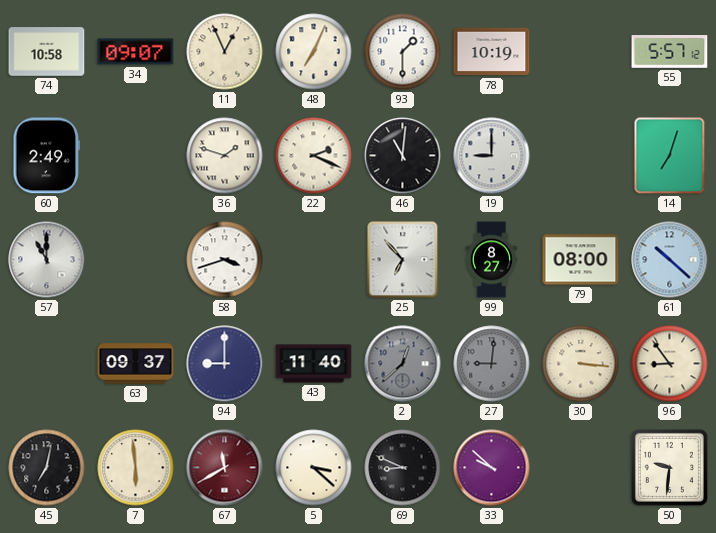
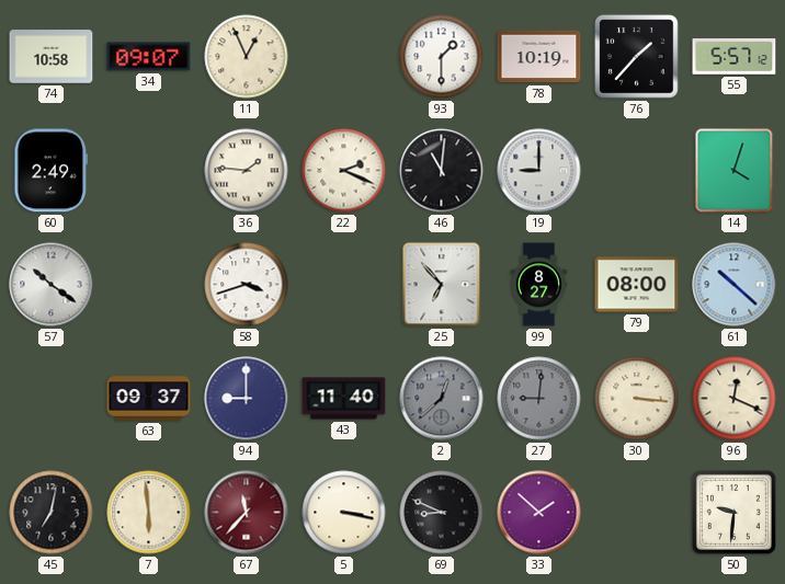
48: 7:04 -> none (314, 52)
76: none -> 1:37 (637, 57)
36: 1:48 -> 1:46 (247, 171)
14: 7:03 -> 4:03 (735, 171)
57: 11:00 -> 10:21 (52, 285)
96: 8:54 -> 12:19 (735, 399)
67: 11:40 -> 11:37 (247, 513)
5: 3:22 -> 3:17 (344, 513)
33: 9:52 -> 1:52 (539, 513)
